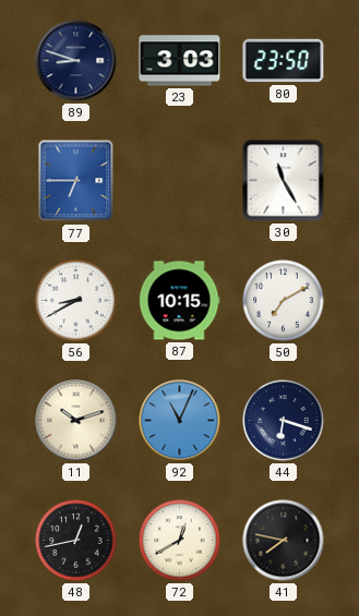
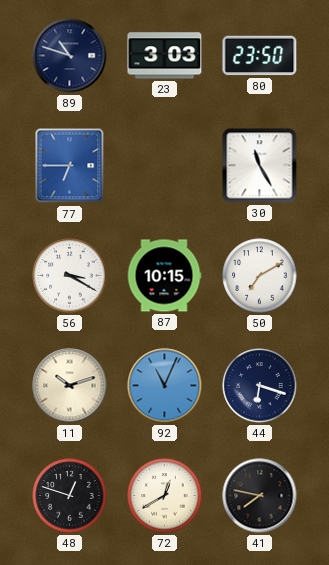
89: 8:48 -> 10:48 (70, 56)
56: 8:40 -> 3:20 (70, 276)
48: 12:43 -> 12:48 (70, 496)
